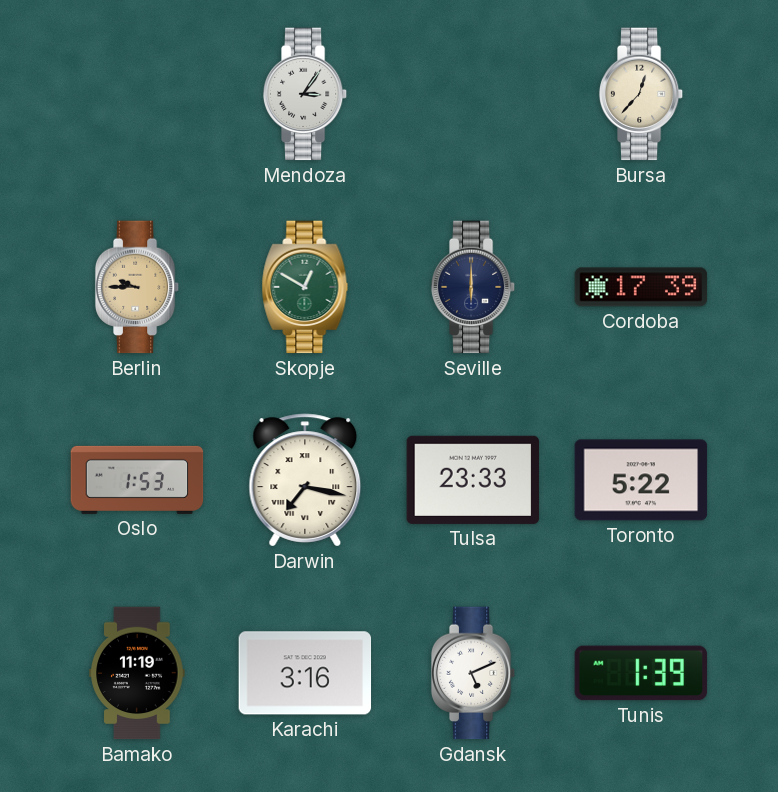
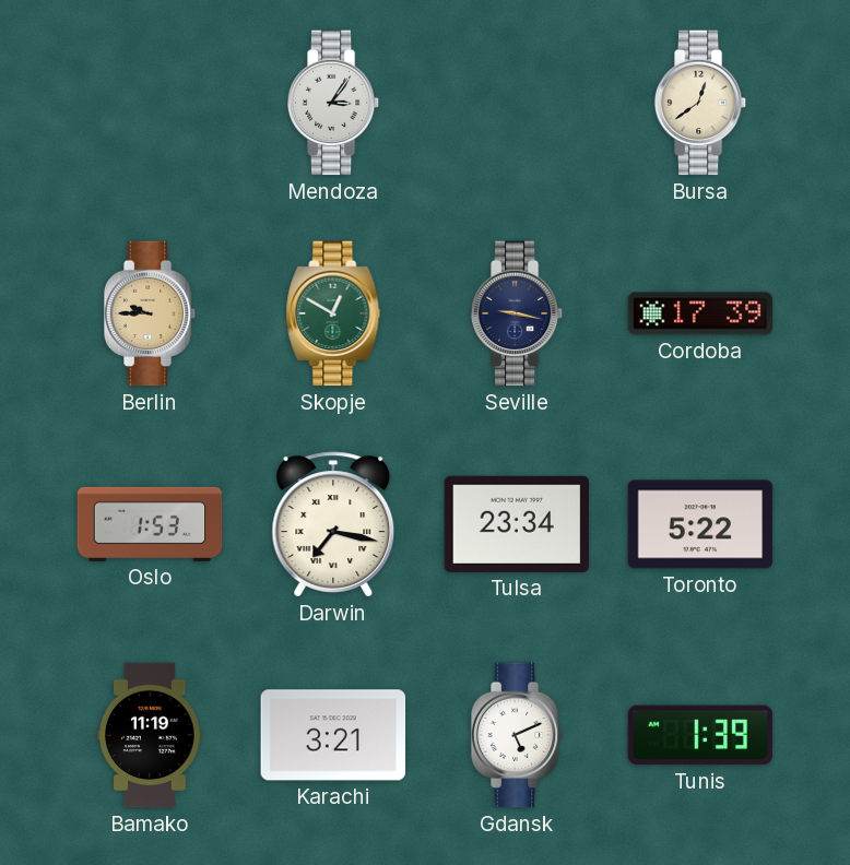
Bursa: 12:37 -> 12:39 (700, 103)
Seville: 6:00 -> 9:17 (517, 313)
Tulsa: 23:33 -> 23:34 (517, 524)
Karachi: 3:16 -> 3:21 (333, 735)
